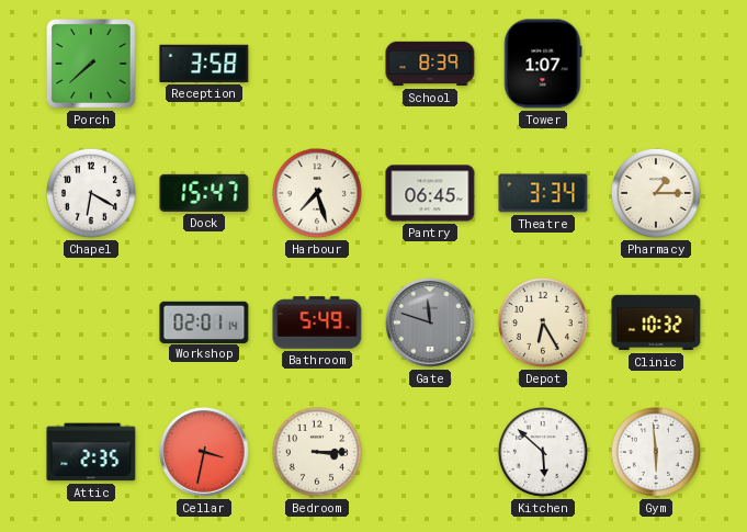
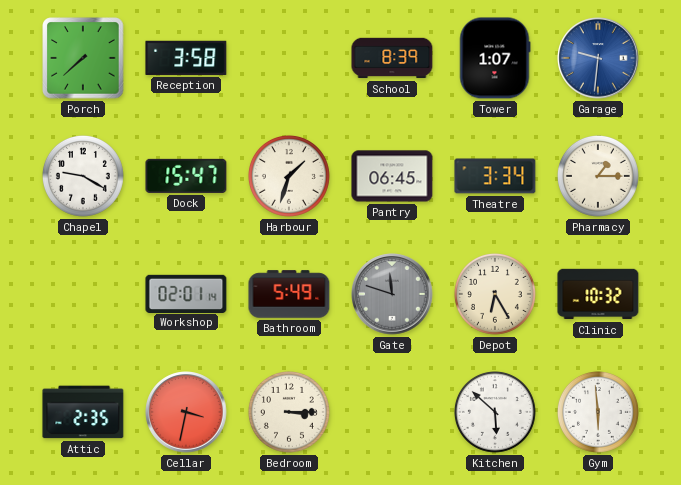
Garage: none -> 9:31 (598, 58)
Chapel: 6:20 -> 9:20 (83, 176)
Harbour: 7:27 -> 1:33 (289, 176)
